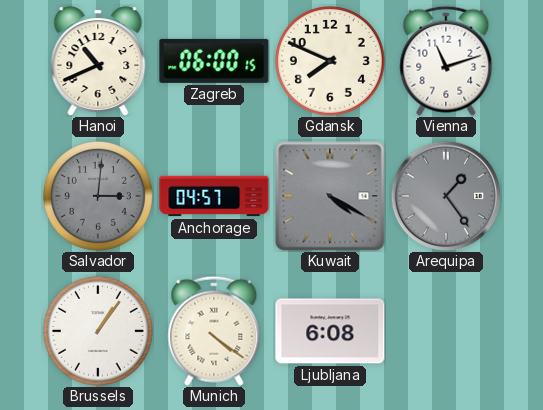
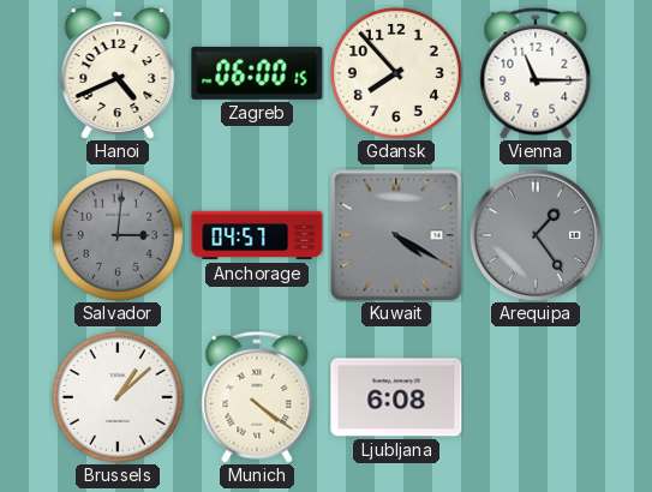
Hanoi: 10:41 -> 4:41 (118, 73)
Gdansk: 7:49 -> 7:53 (396, 73)
Vienna: 11:12 -> 11:15 (536, 73)
Brussels: 1:06 -> 1:08 (118, 397)
